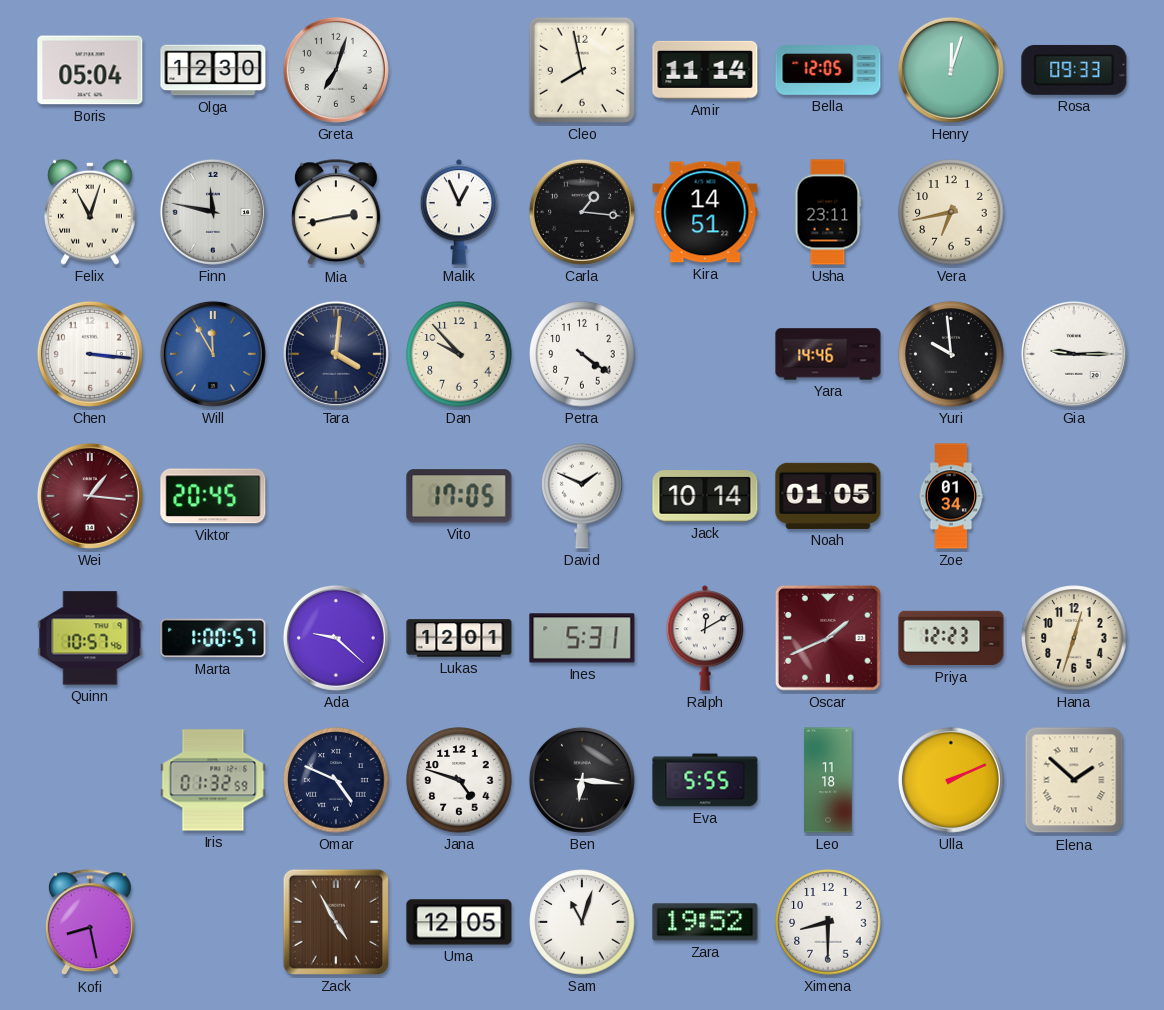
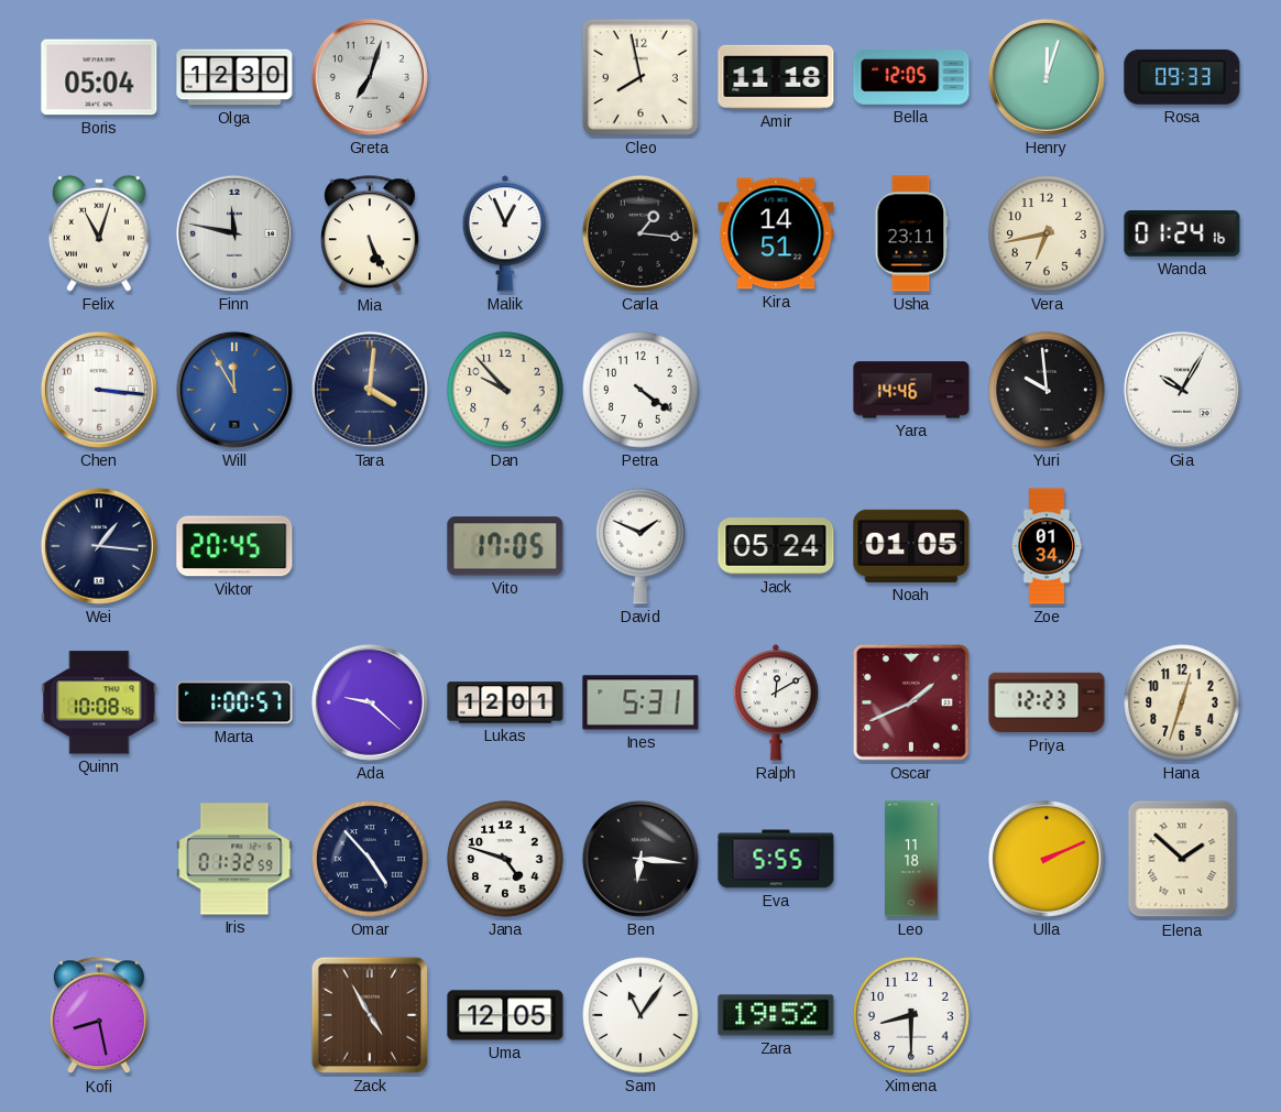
Amir: 11:14 -> 11:18 (776, 77)
Mia: 2:43 -> 5:26 (370, 235)
Wanda: none -> 01:24 (1182, 233)
Gia: 9:15 -> 10:05 (1182, 390)
Wei dial: burgundy -> navy (99, 546)
Jack: 10:14 -> 05:24 (776, 546)
Quinn: 10:57 -> 10:08 (99, 702)
Omar: 4:49 -> 4:53 (370, 859)
Sam: 11:03 -> 11:06 (640, 1015)
